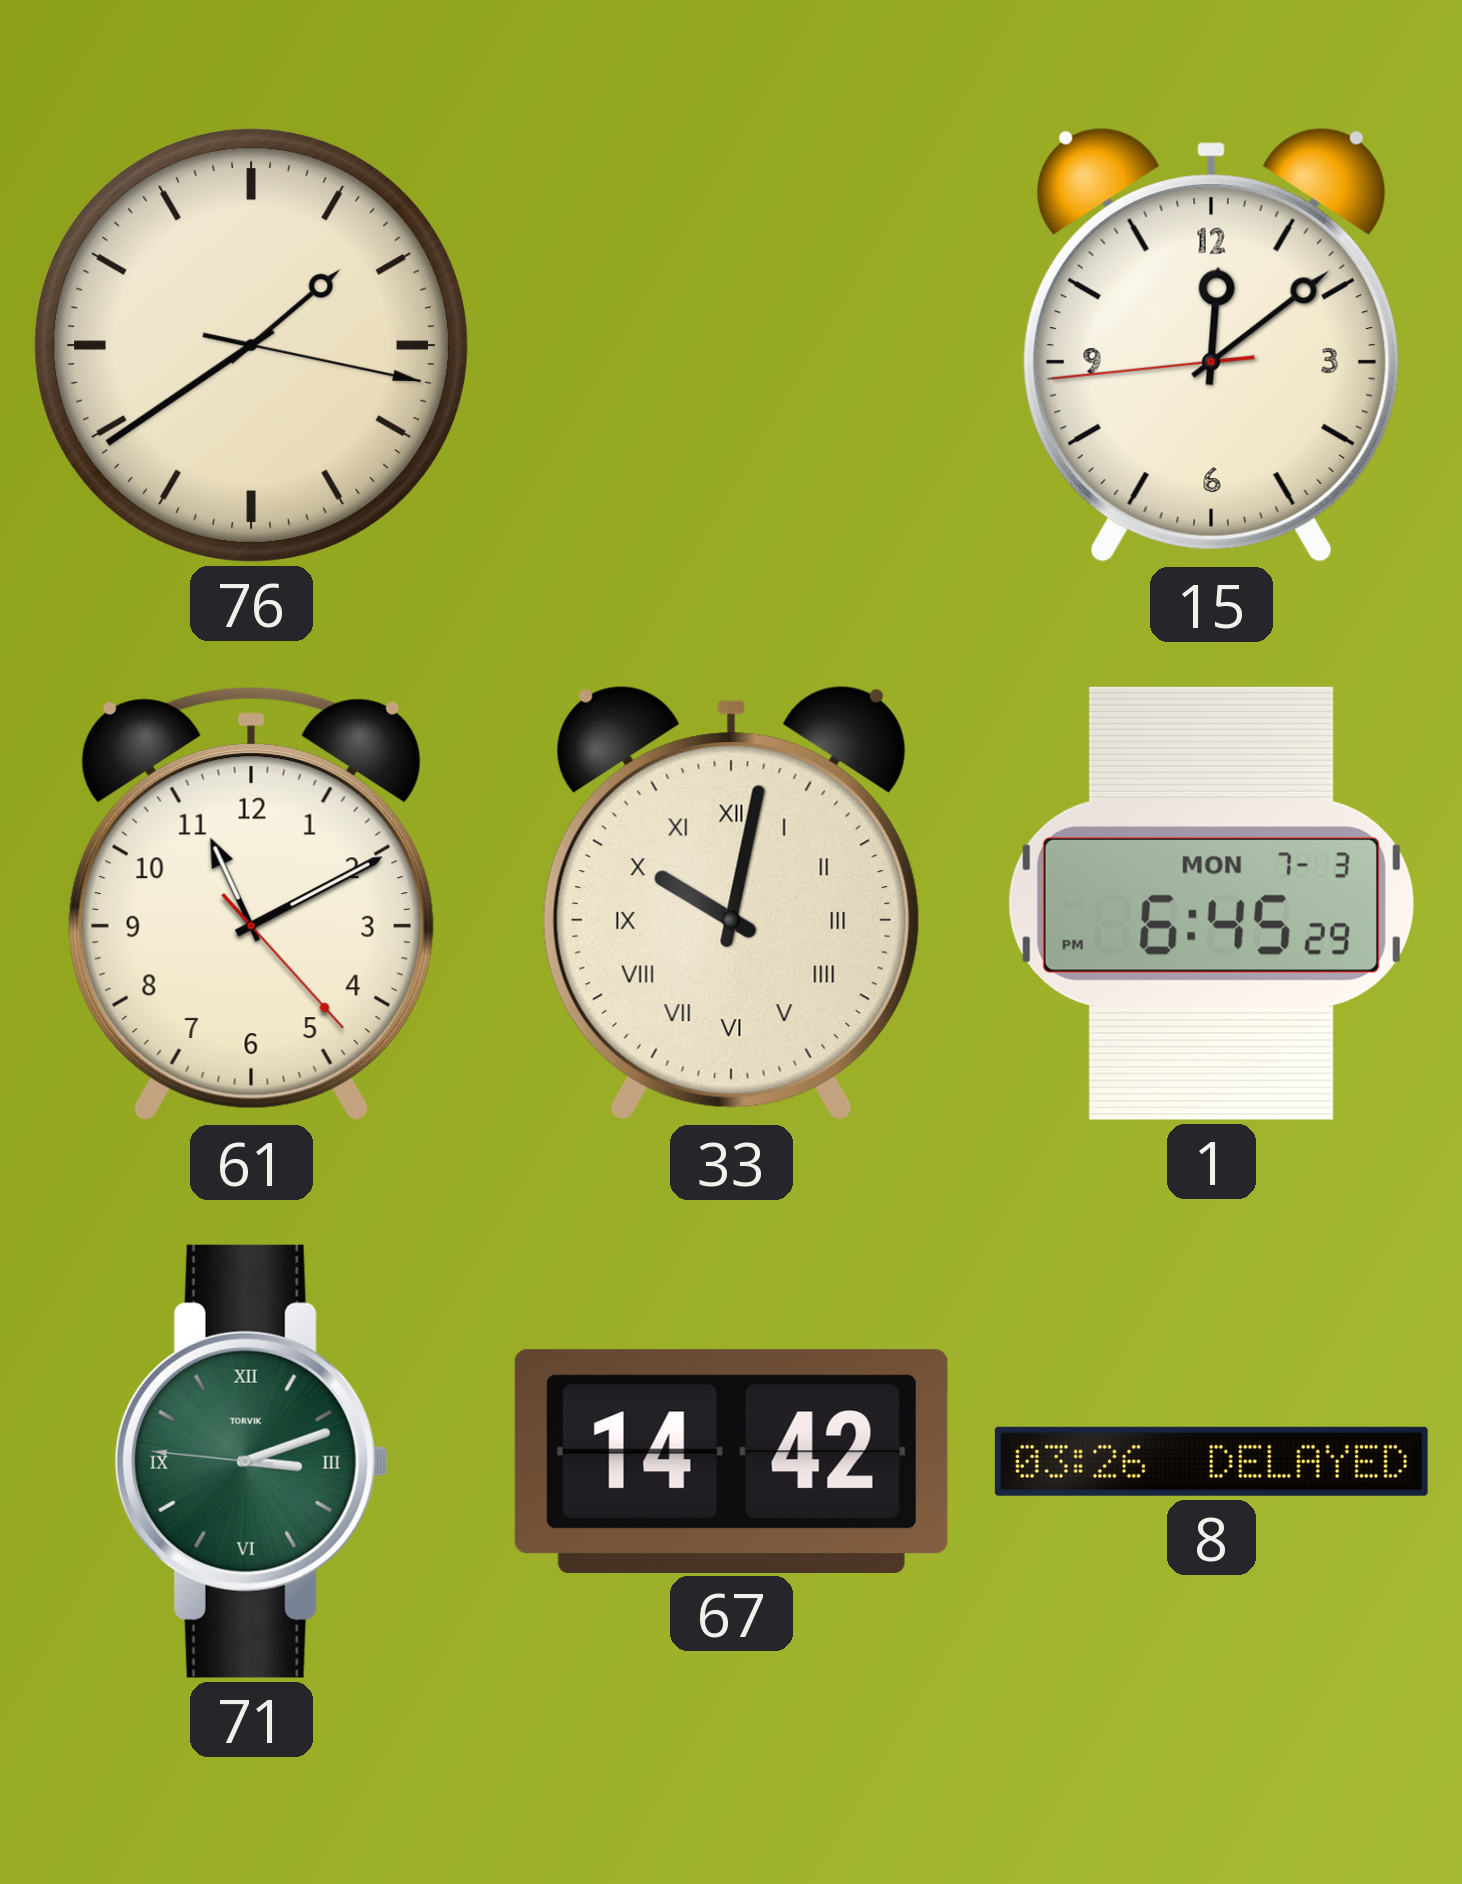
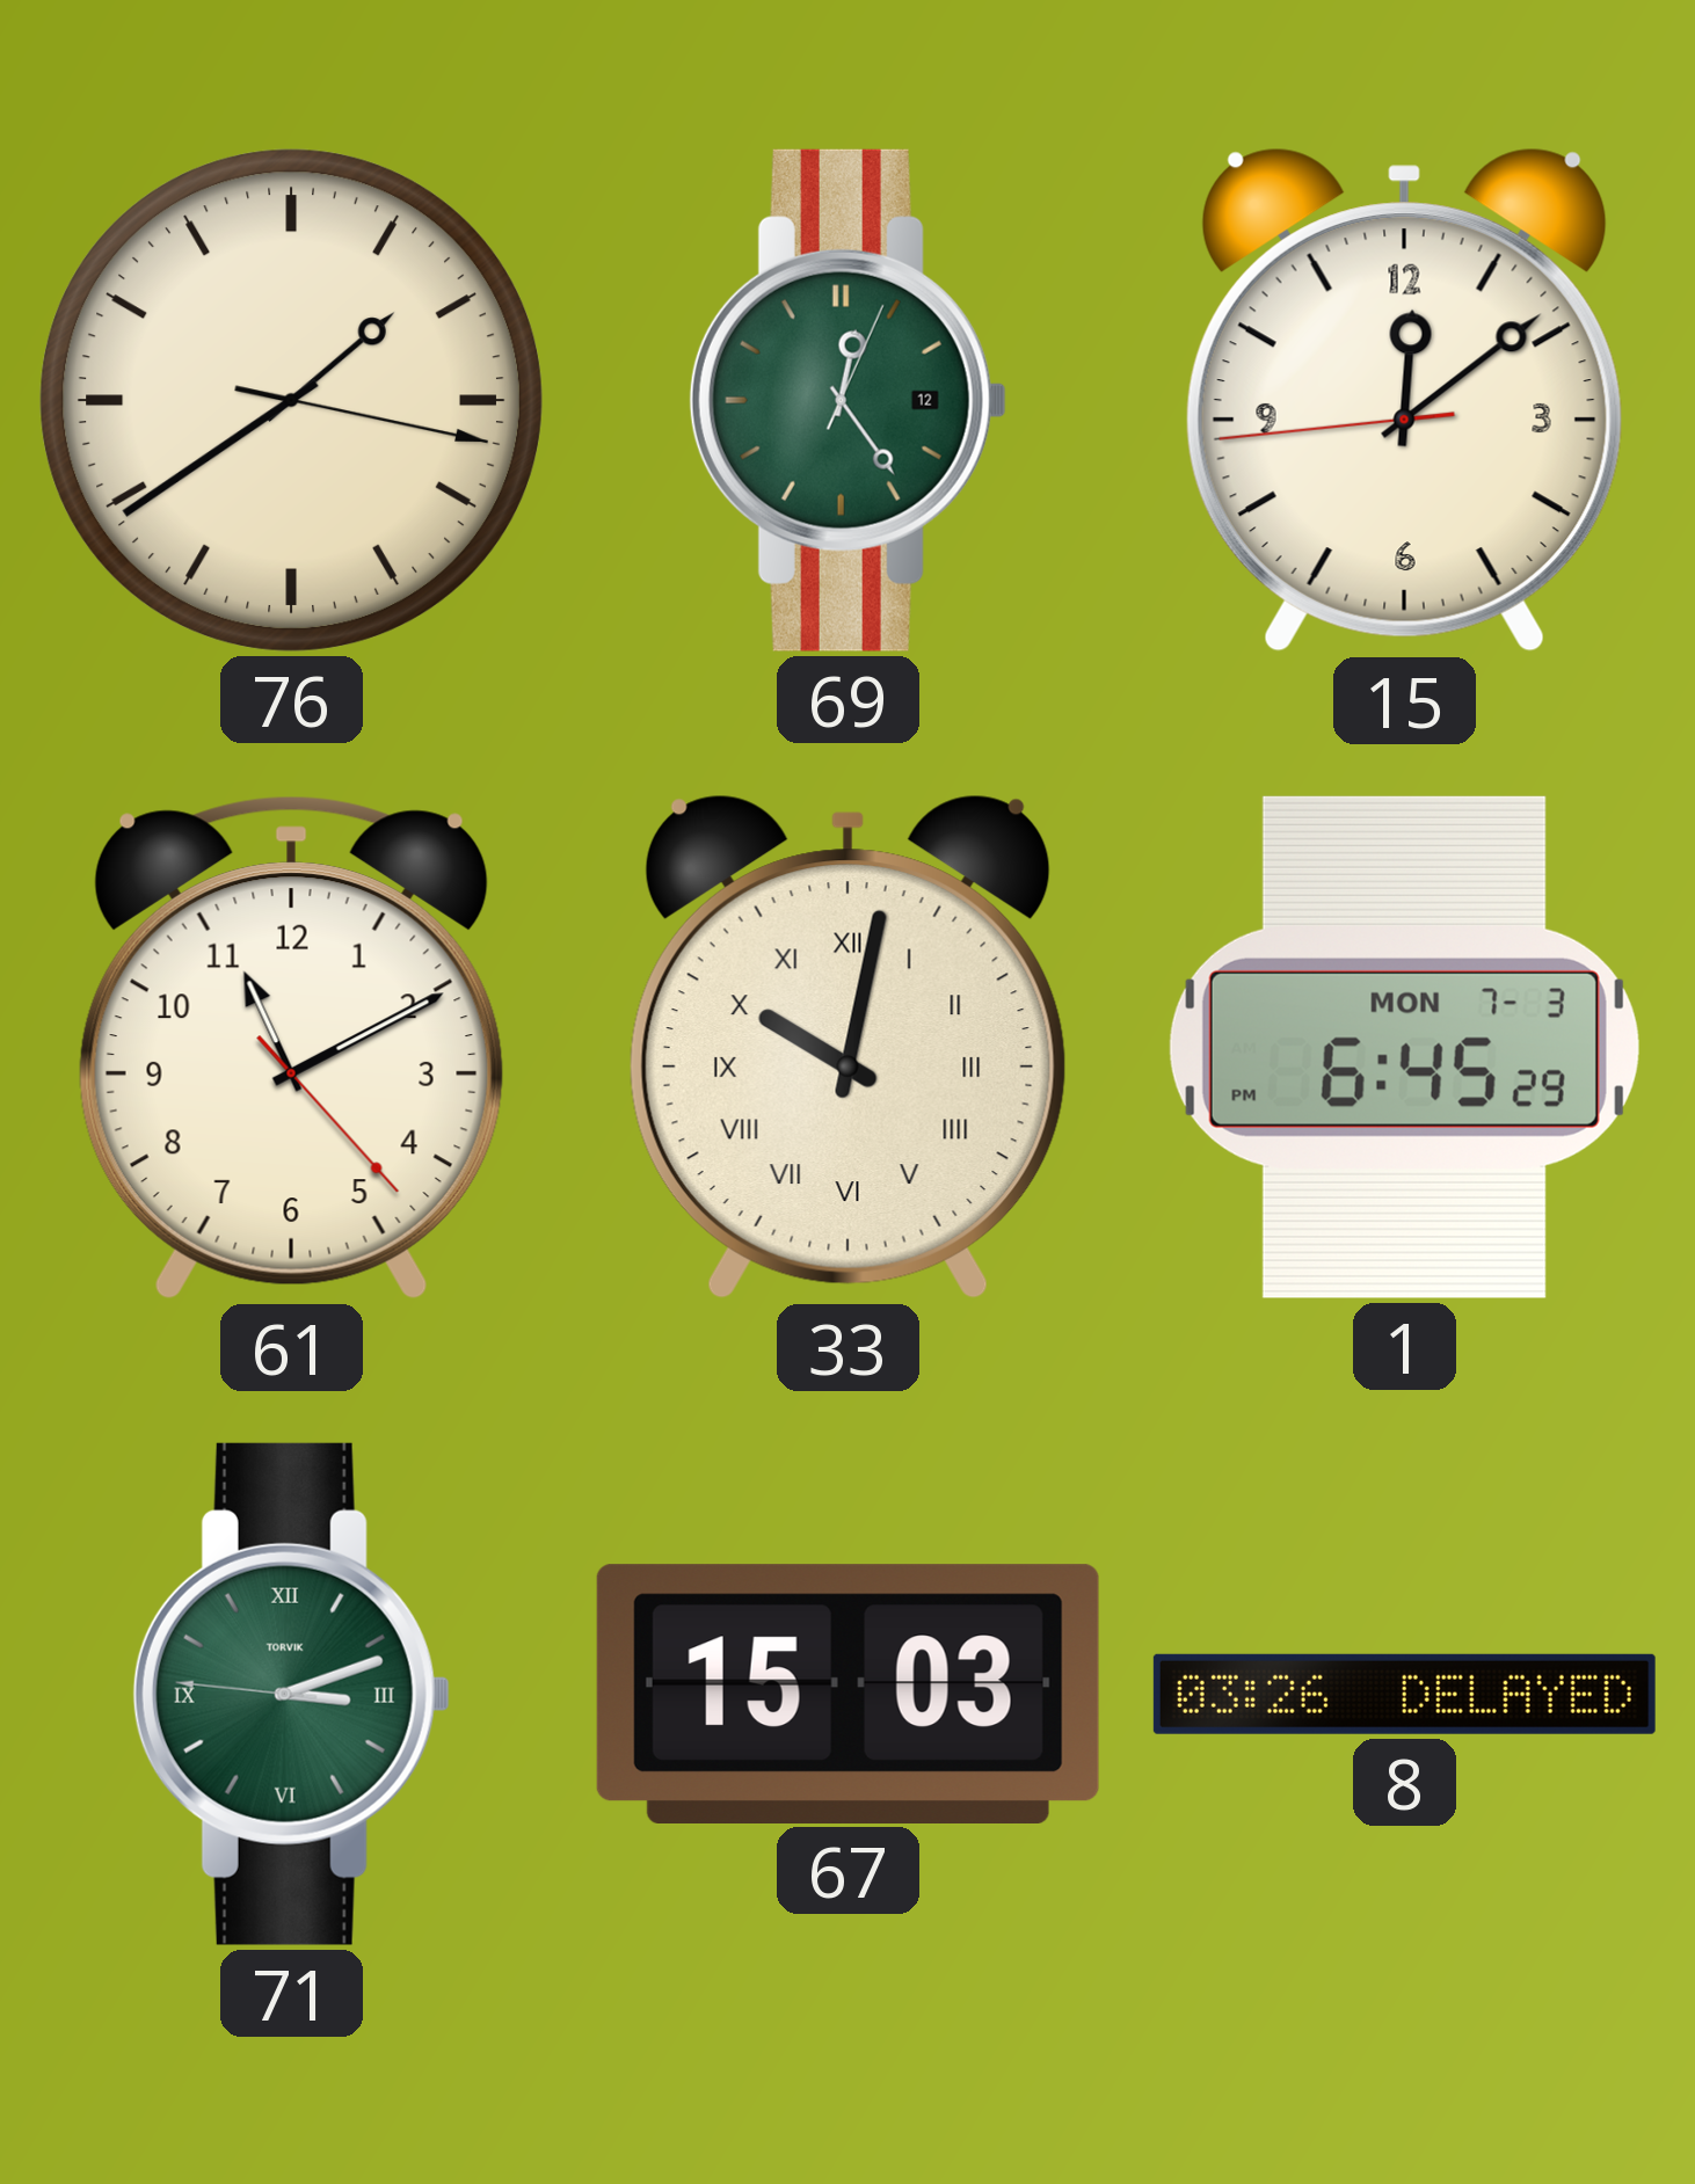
69: none -> 12:24 (847, 400)
67: 14:42 -> 15:03 (847, 1694)
